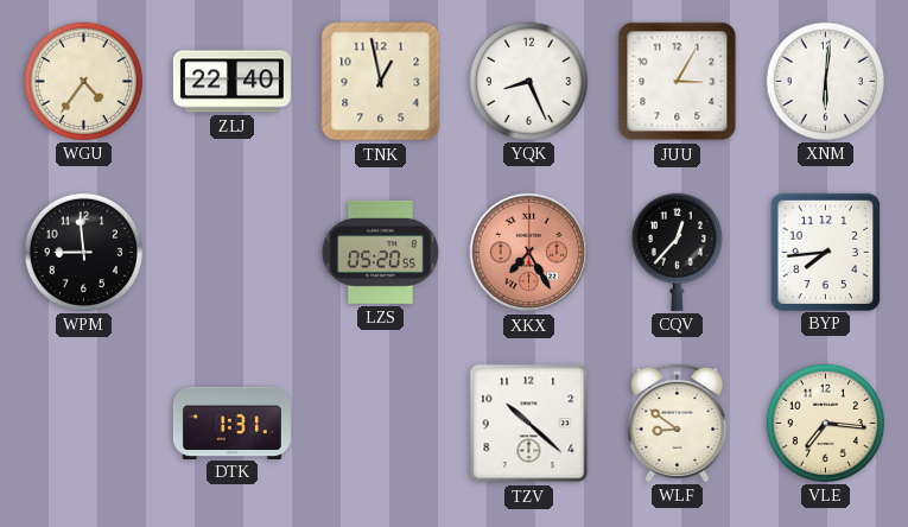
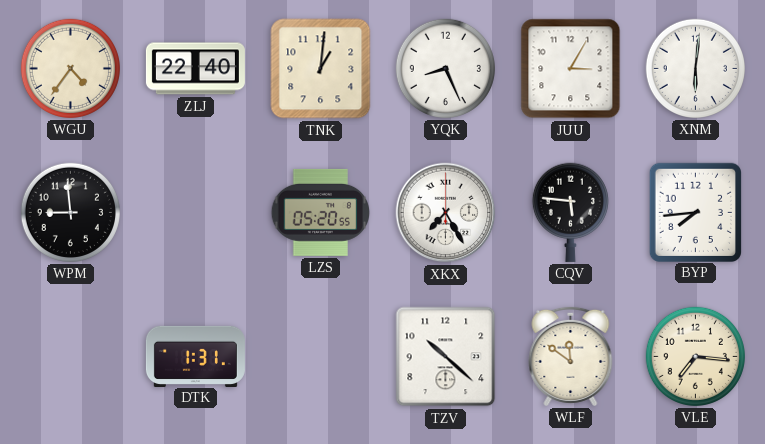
TNK: 12:58 -> 1:01 (321, 69)
XKX dial: salmon -> white (446, 213)
CQV: 12:37 -> 5:46 (570, 212)
WLF: 8:51 -> 11:51 (571, 356)
